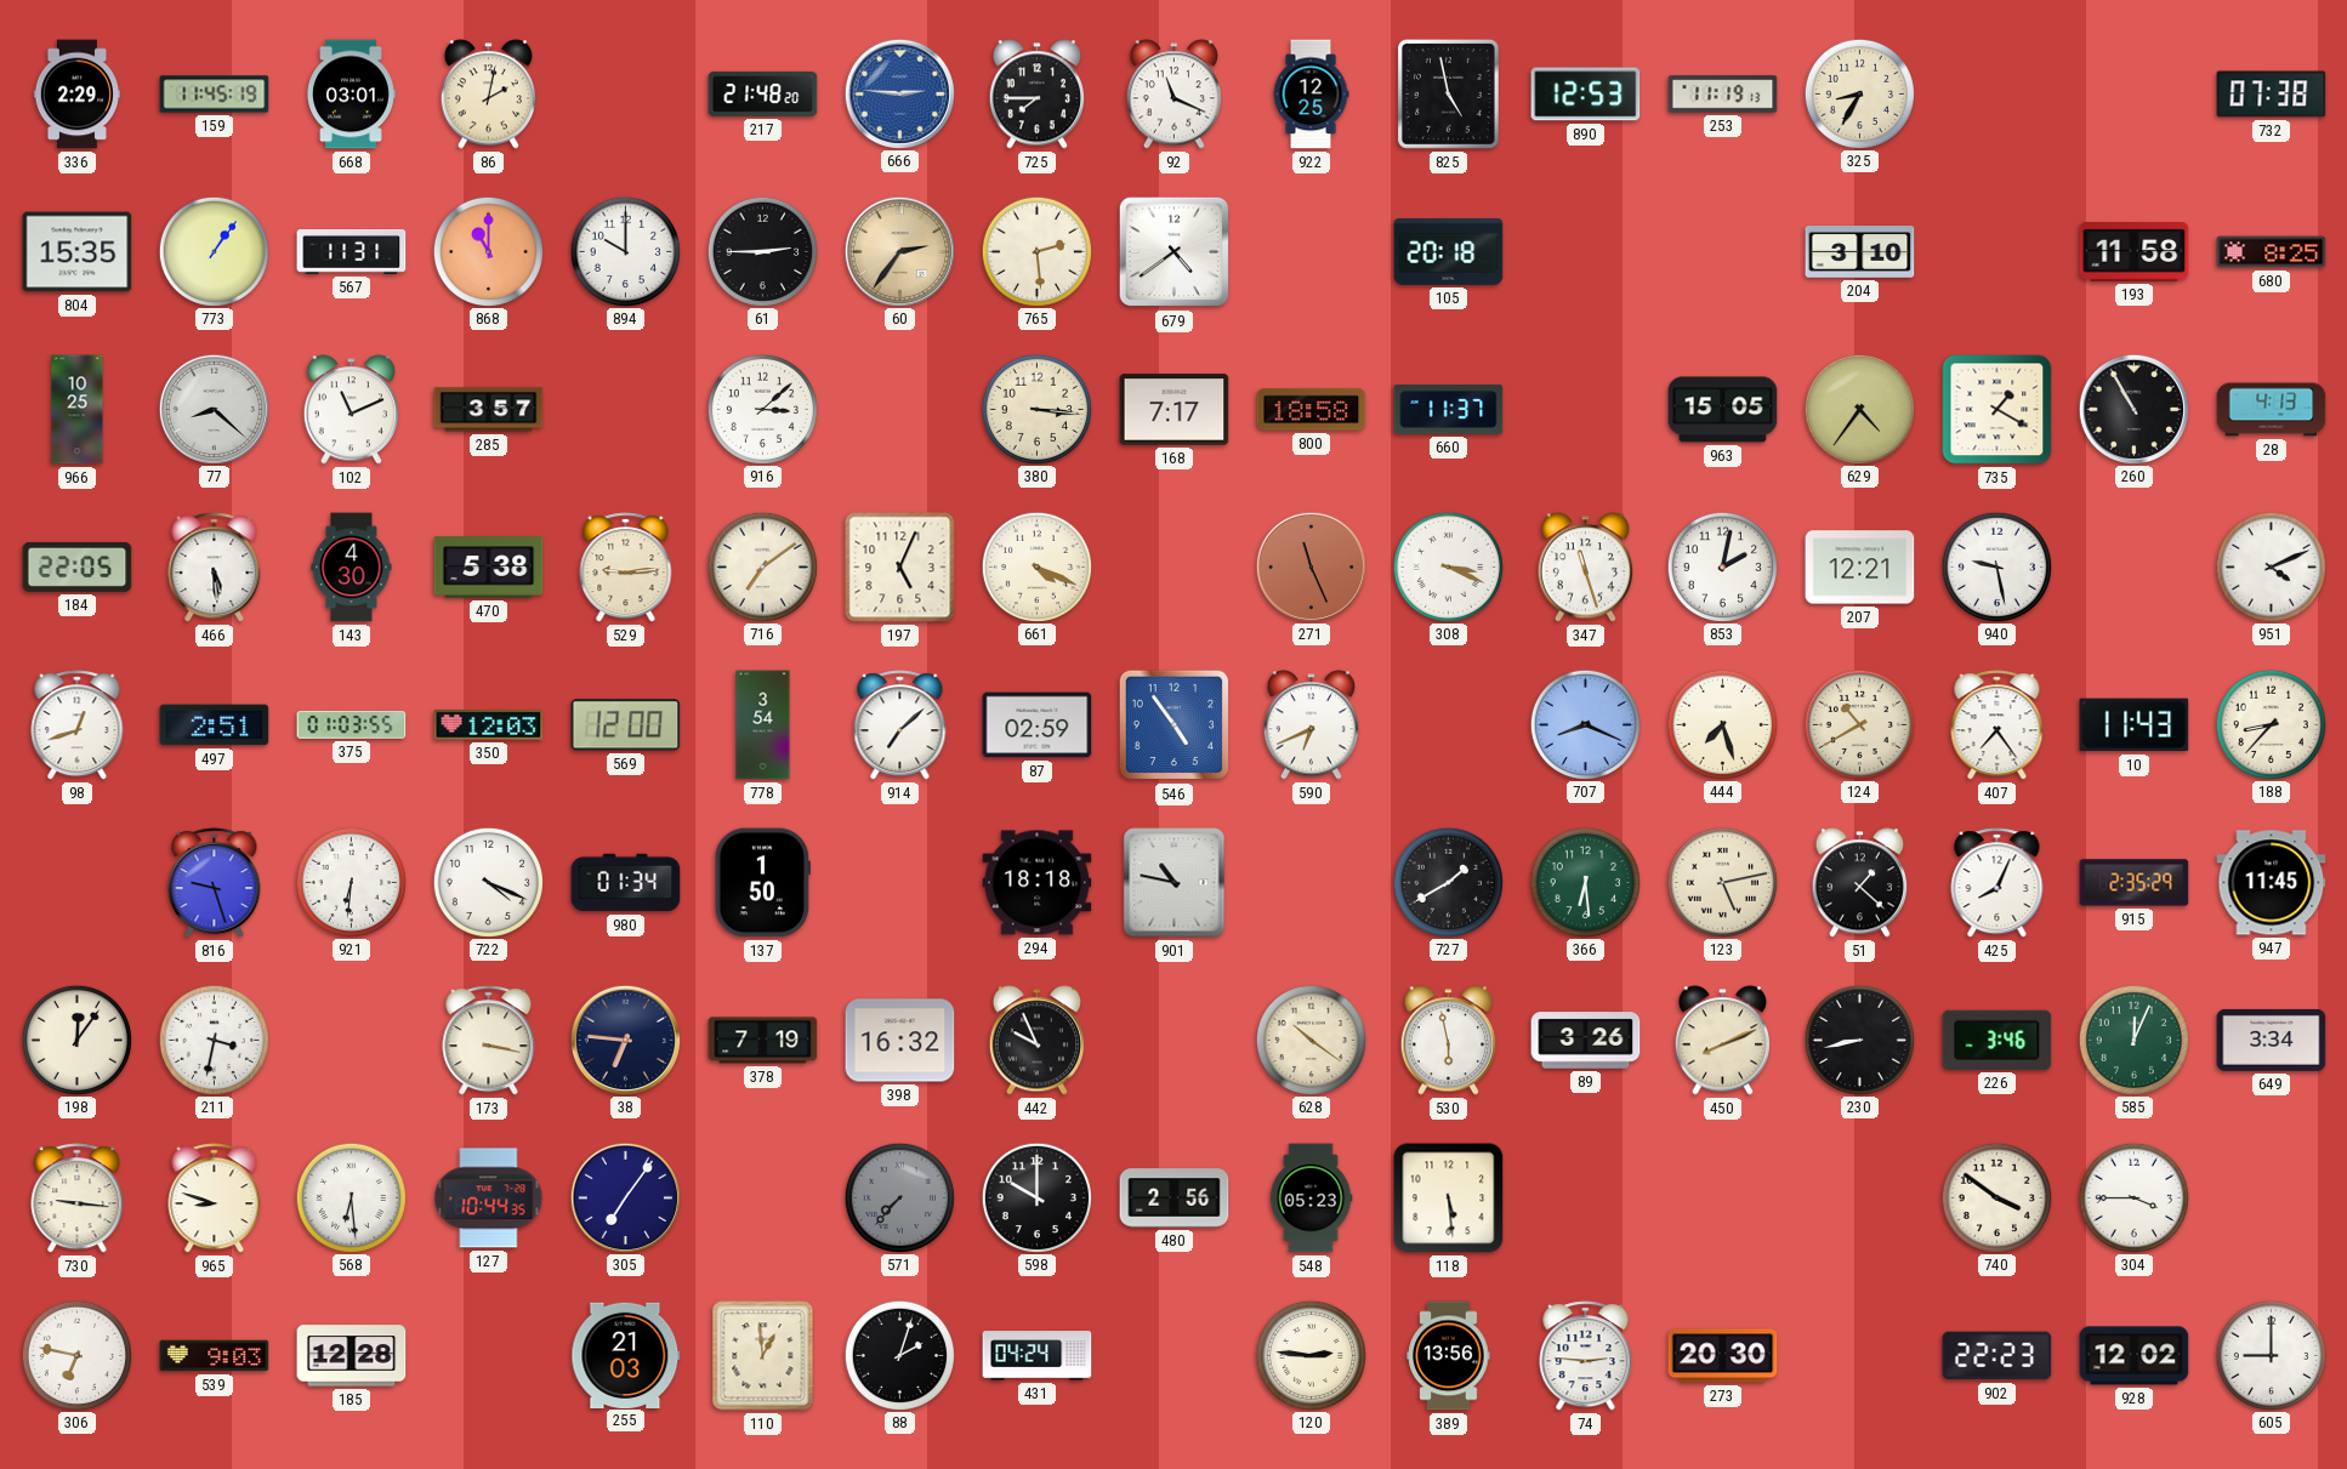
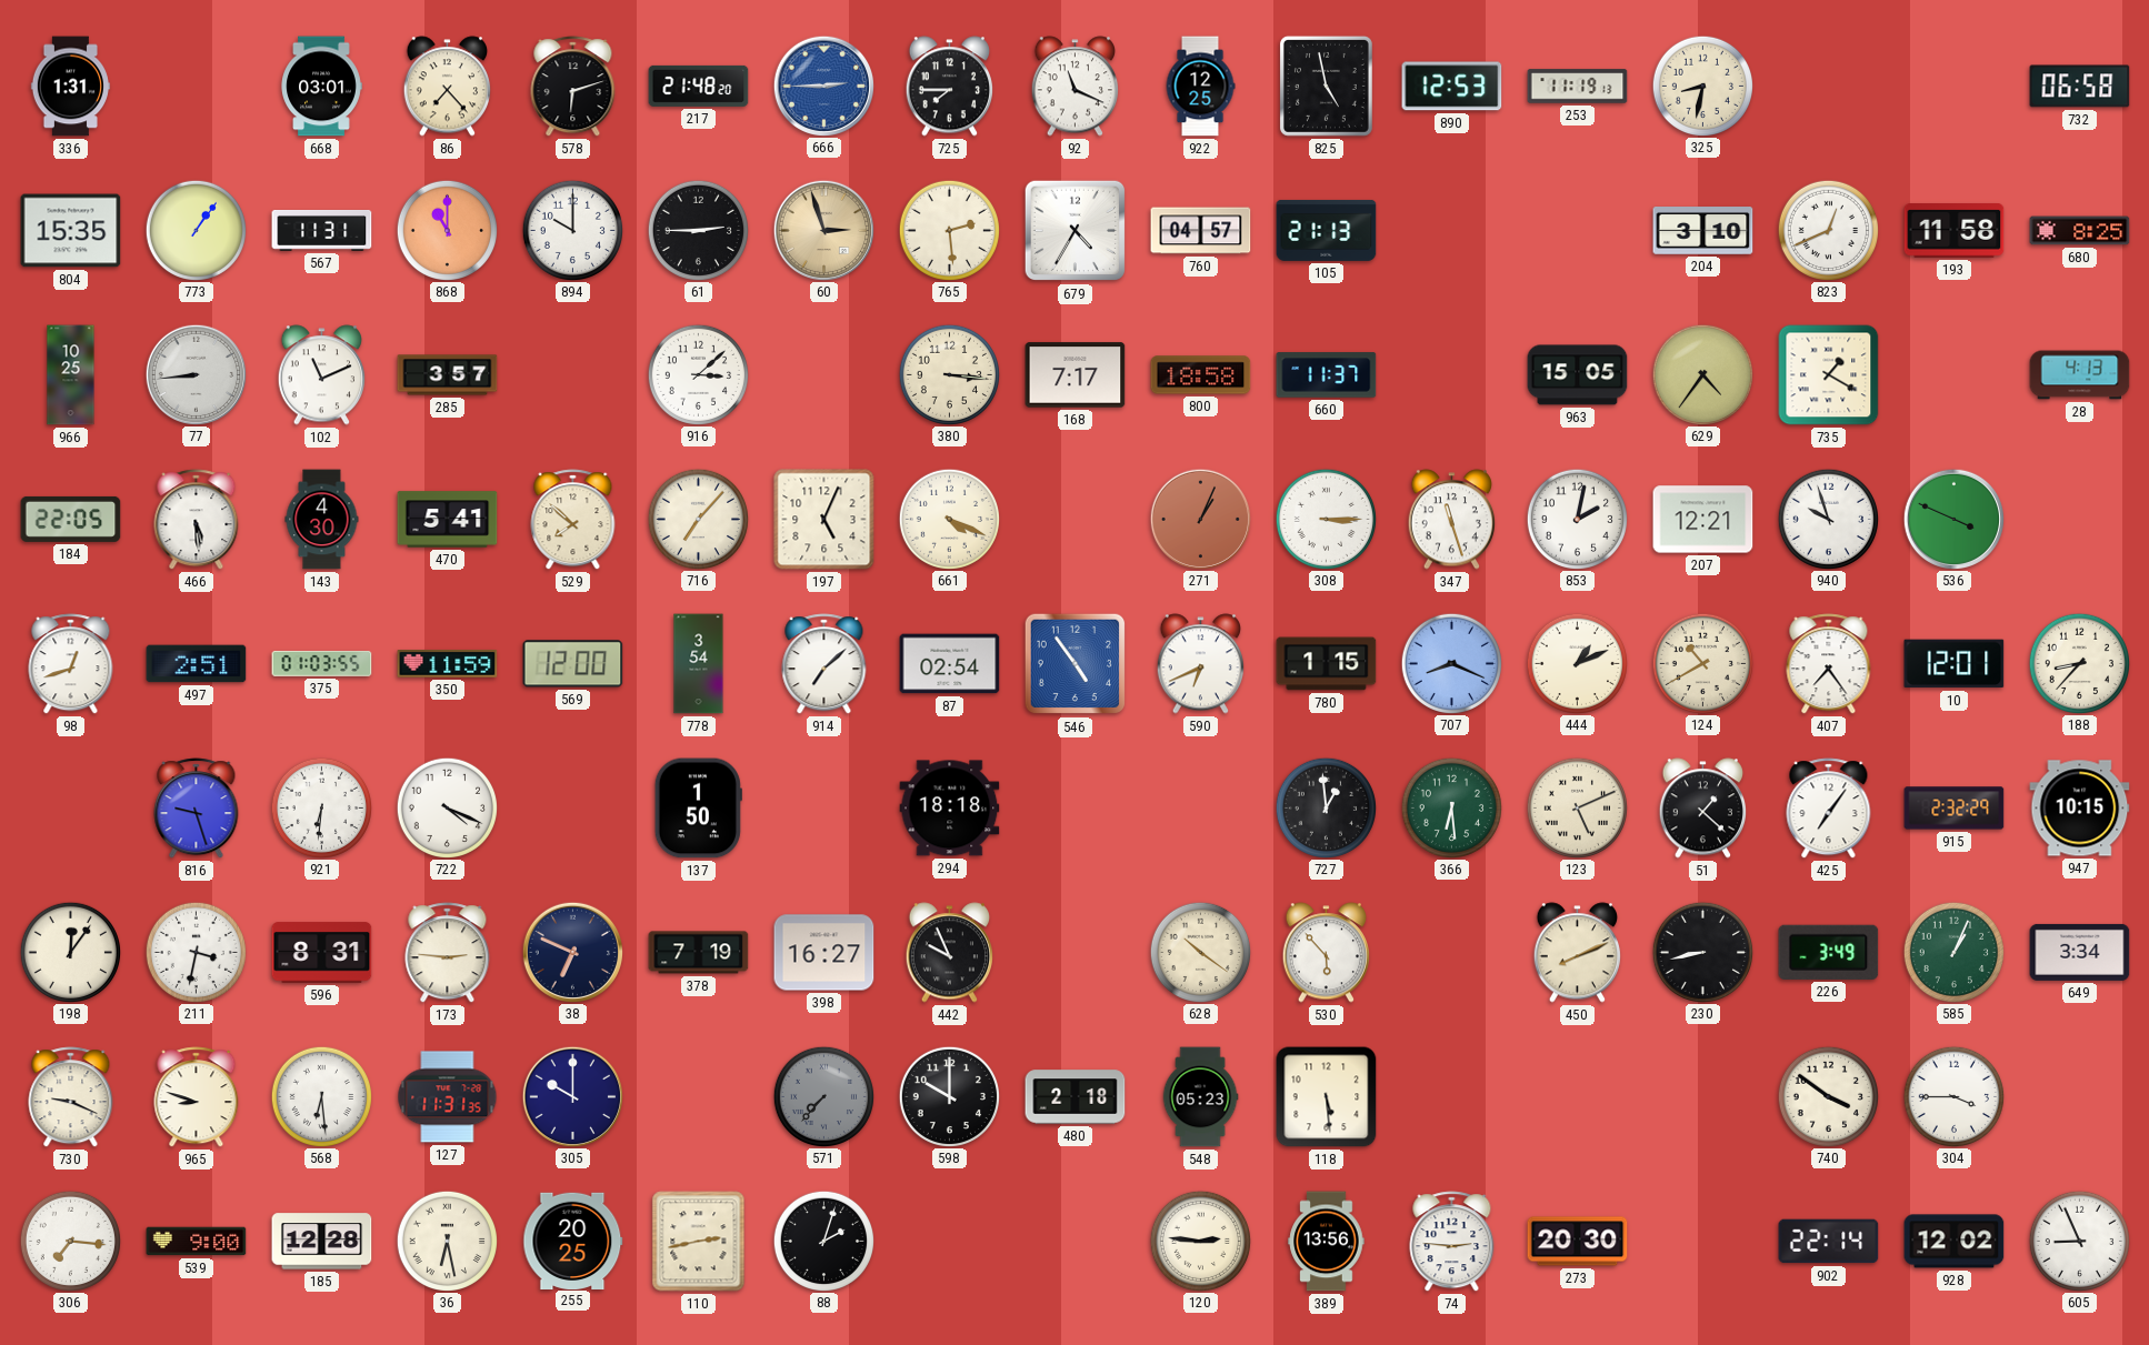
336: 2:29 -> 1:31 (70, 87)
159: 11:45 -> none (215, 95)
86: 2:02 -> 7:23 (447, 87)
578: none -> 6:12 (573, 87)
666: 2:46 -> 2:45 (823, 86)
325: 8:35 -> 8:32 (1702, 86)
732: 07:38 -> 06:58 (2080, 87)
60: 2:36 -> 2:57 (823, 230)
679: 4:39 -> 4:35 (1076, 231)
760: none -> 04:57 (1201, 231)
105: 20:18 -> 21:13 (1327, 230)
823: none -> 12:41 (1828, 230)
77: 8:22 -> 8:44 (196, 374)
260: 10:55 -> none (2133, 409)
470: 5:38 -> 5:41 (448, 520)
529: 9:14 -> 7:52 (573, 520)
716: 7:09 -> 7:07 (698, 519)
271: 11:26 -> 1:04 (1200, 519)
308: 3:19 -> 3:15 (1326, 519)
940: 9:28 -> 9:57 (1828, 519)
536: none -> 3:49 (1953, 519)
951: 4:11 -> none (2271, 566)
350: 12:03 -> 11:59 (448, 664)
87: 02:59 -> 02:54 (950, 664)
780: none -> 1:15 (1327, 664)
444: 7:27 -> 1:11 (1577, 663)
10: 11:43 -> 12:01 (1955, 664)
980: 01:34 -> none (626, 883)
901: 10:47 -> none (1175, 883)
727: 1:40 -> 12:59 (1326, 807)
123: 5:13 -> 5:11 (1577, 807)
425: 8:04 -> 7:06 (1829, 809)
915: 2:35 -> 2:32 (1955, 809)
947: 11:45 -> 10:15 (2080, 809)
596: none -> 8:31 (322, 953)
173: 3:17 -> 2:46 (448, 953)
38: 6:46 -> 6:49 (572, 952)
398: 16:32 -> 16:27 (824, 953)
530: 5:58 -> 5:53 (1326, 953)
89: 3:26 -> none (1586, 1041)
226: 3:46 -> 3:49 (1829, 952)
585: 12:04 -> 1:04 (1953, 952)
730: 9:16 -> 9:19 (71, 1097)
127: 10:44 -> 11:31 (448, 1097)
305: 7:06 -> 10:00 (572, 1096)
480: 2:56 -> 2:18 (1076, 1097)
306: 6:47 -> 7:16 (70, 1241)
539: 9:03 -> 9:00 (197, 1242)
36: none -> 6:28 (447, 1241)
255: 21:03 -> 20:25 (573, 1241)
110: 12:59 -> 2:43 (699, 1242)
431: 04:24 -> none (1038, 1356)
902: 22:23 -> 22:14 (1829, 1242)
605: 9:00 -> 8:56 (2079, 1241)
